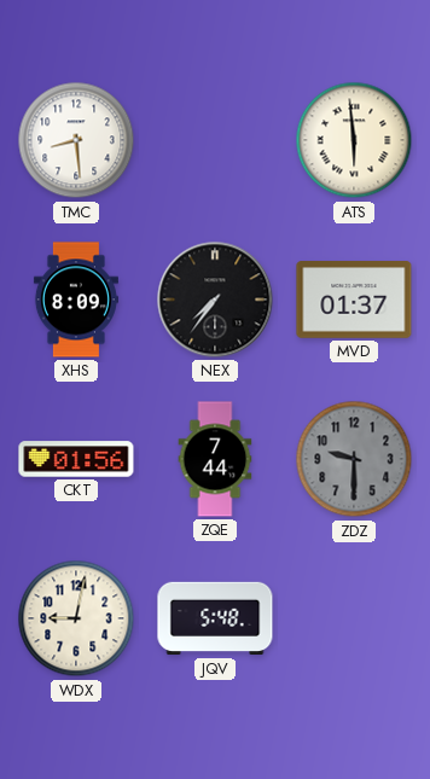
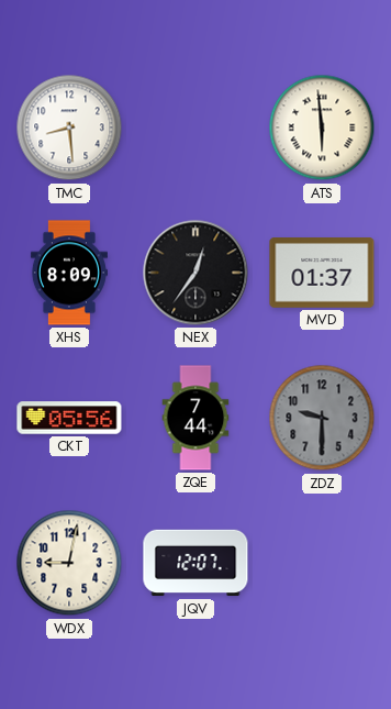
NEX: 7:36 -> 12:36 (195, 273)
CKT: 01:56 -> 05:56 (69, 418)
JQV: 5:48 -> 12:07 (195, 563)
